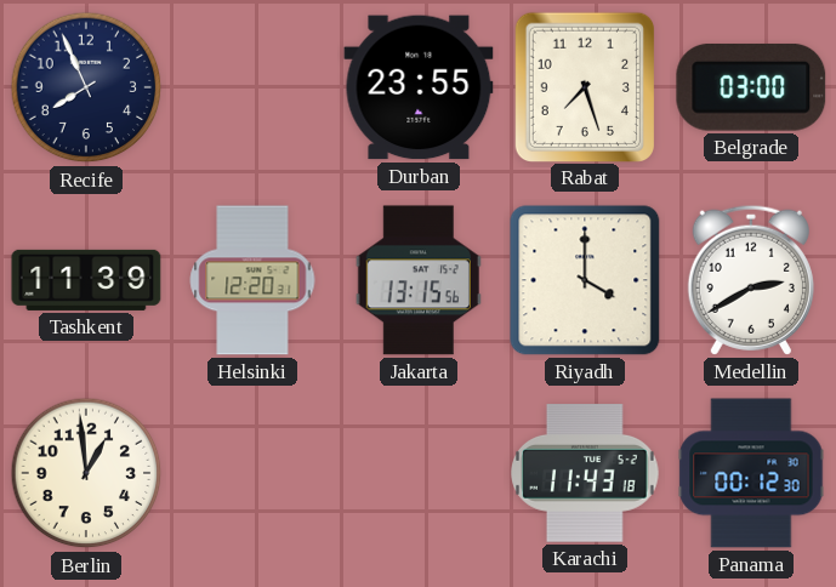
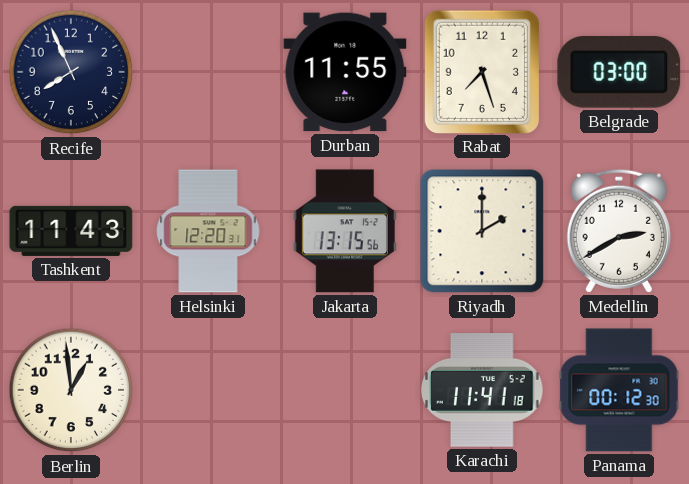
Durban: 23:55 -> 11:55 (345, 72)
Tashkent: 11:39 -> 11:43 (71, 231)
Riyadh: 4:00 -> 2:00 (482, 231)
Karachi: 11:43 -> 11:41 (482, 390)
